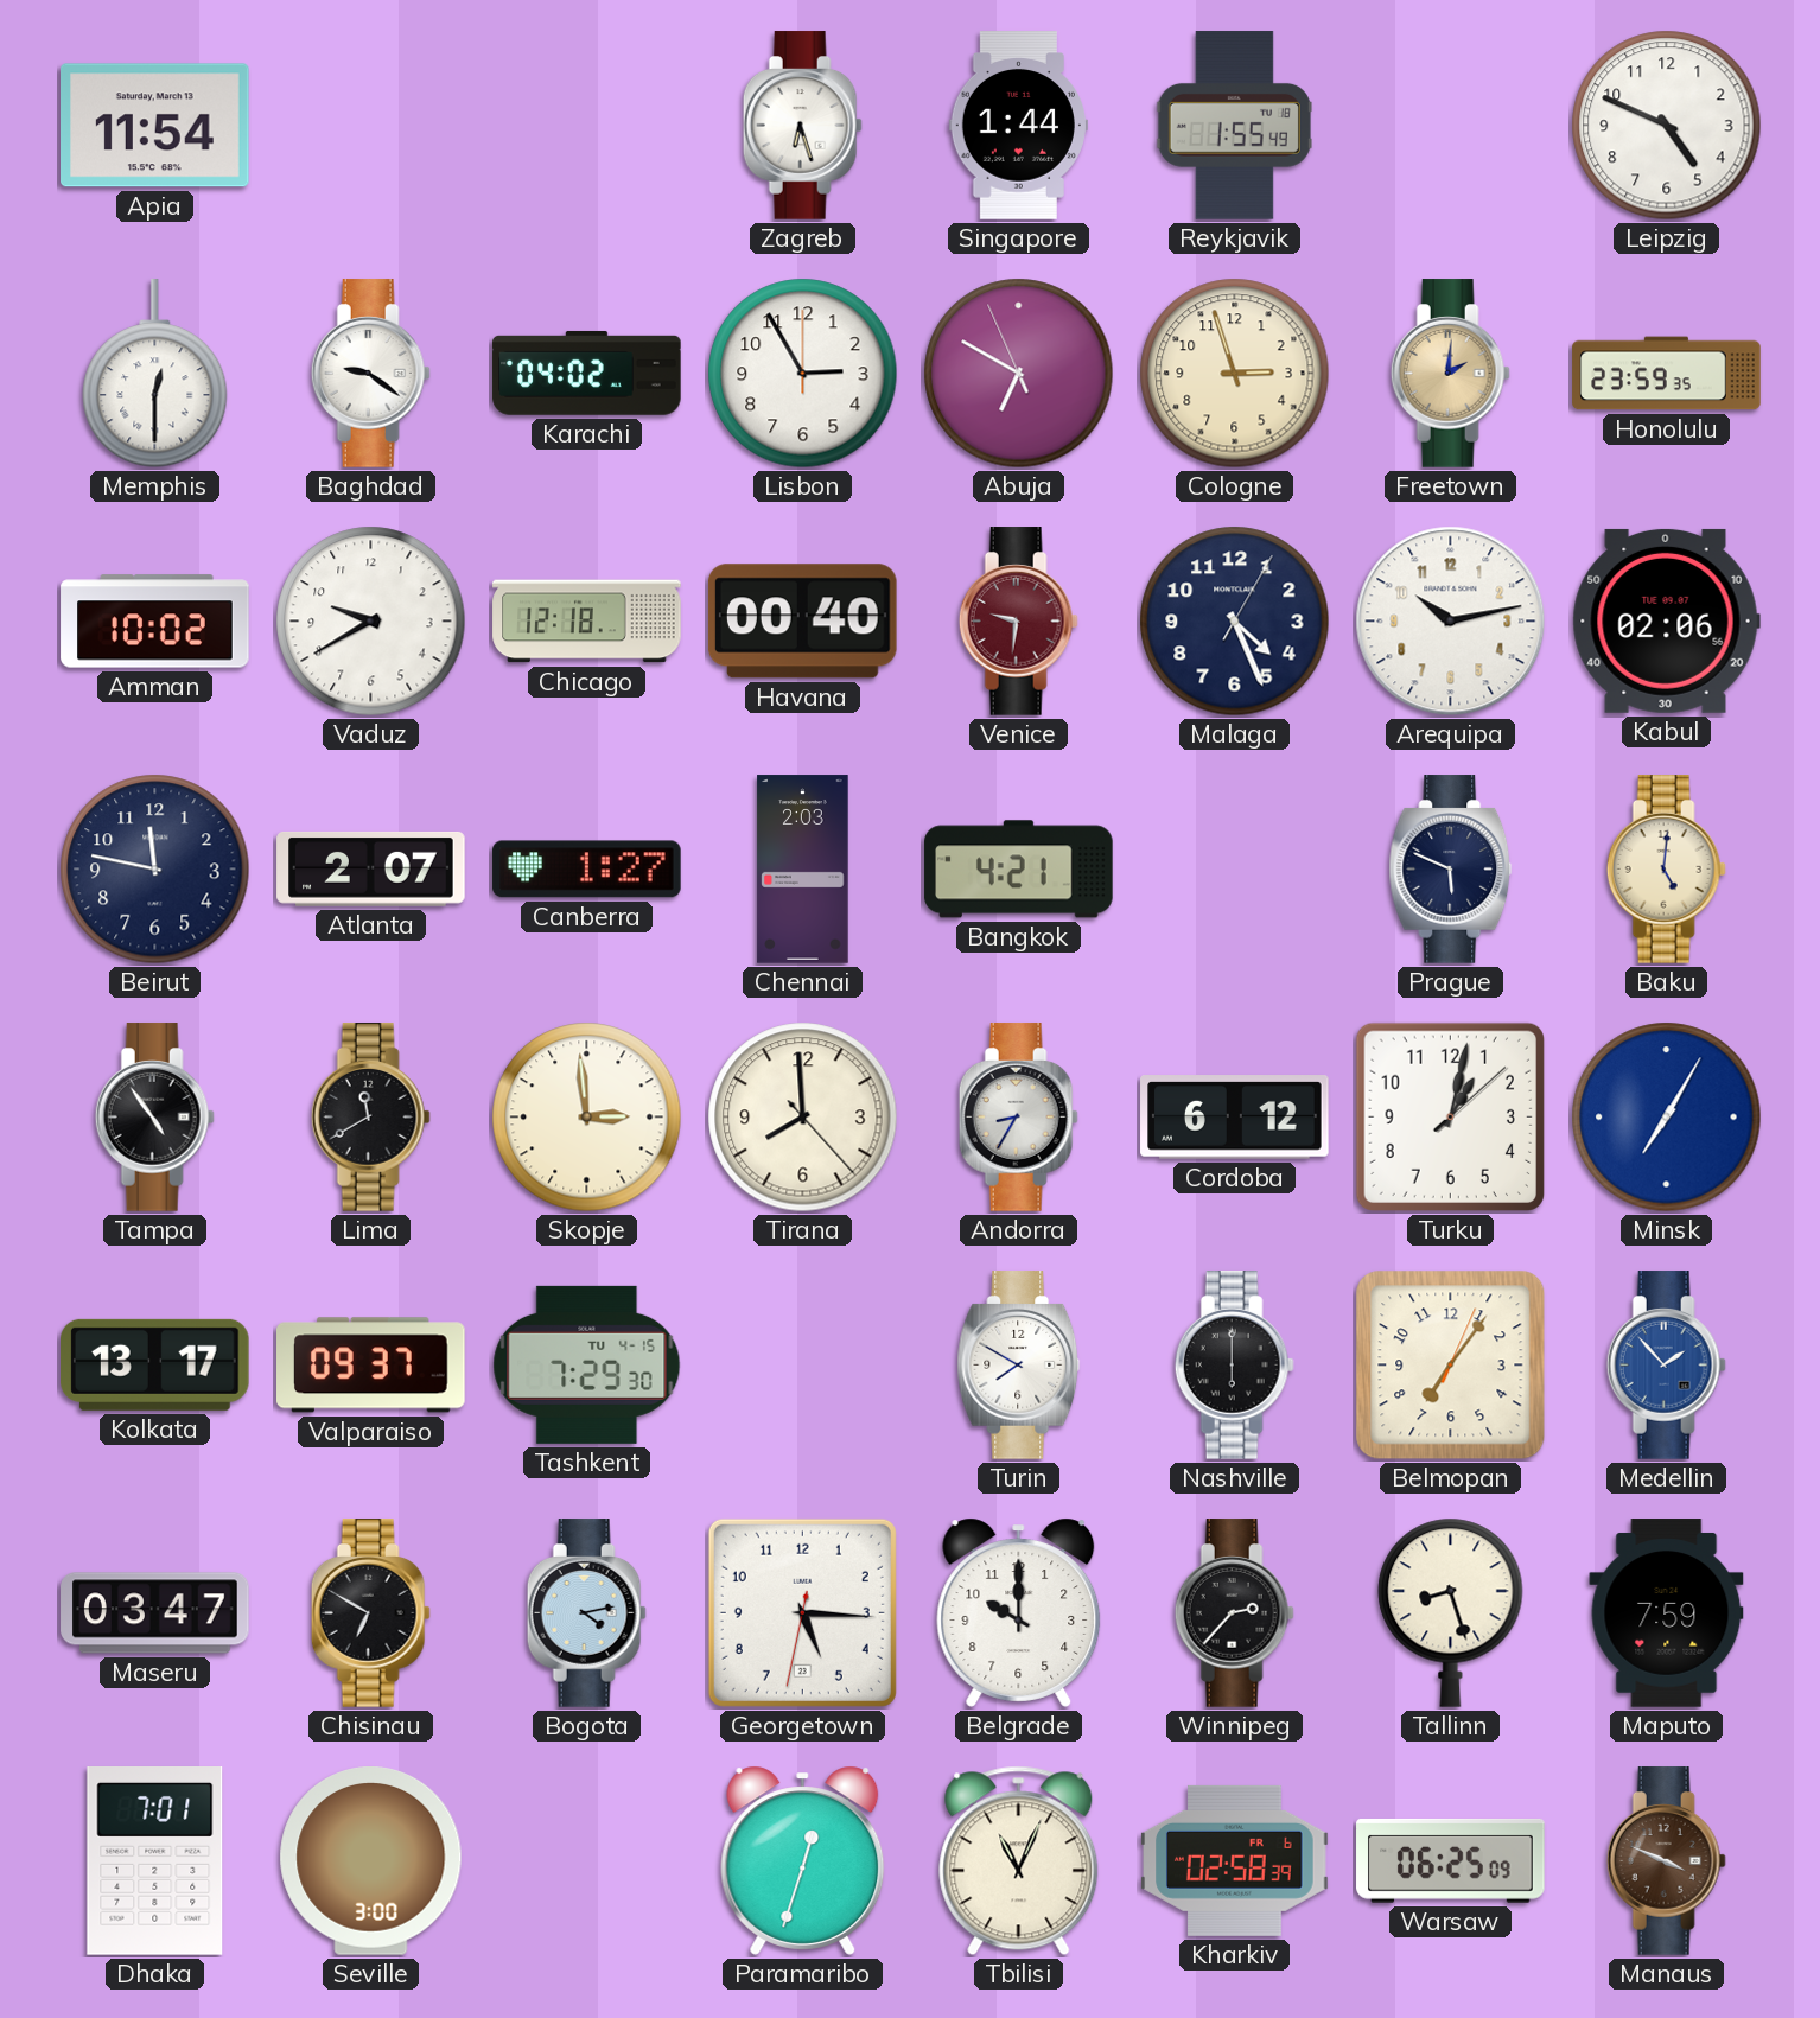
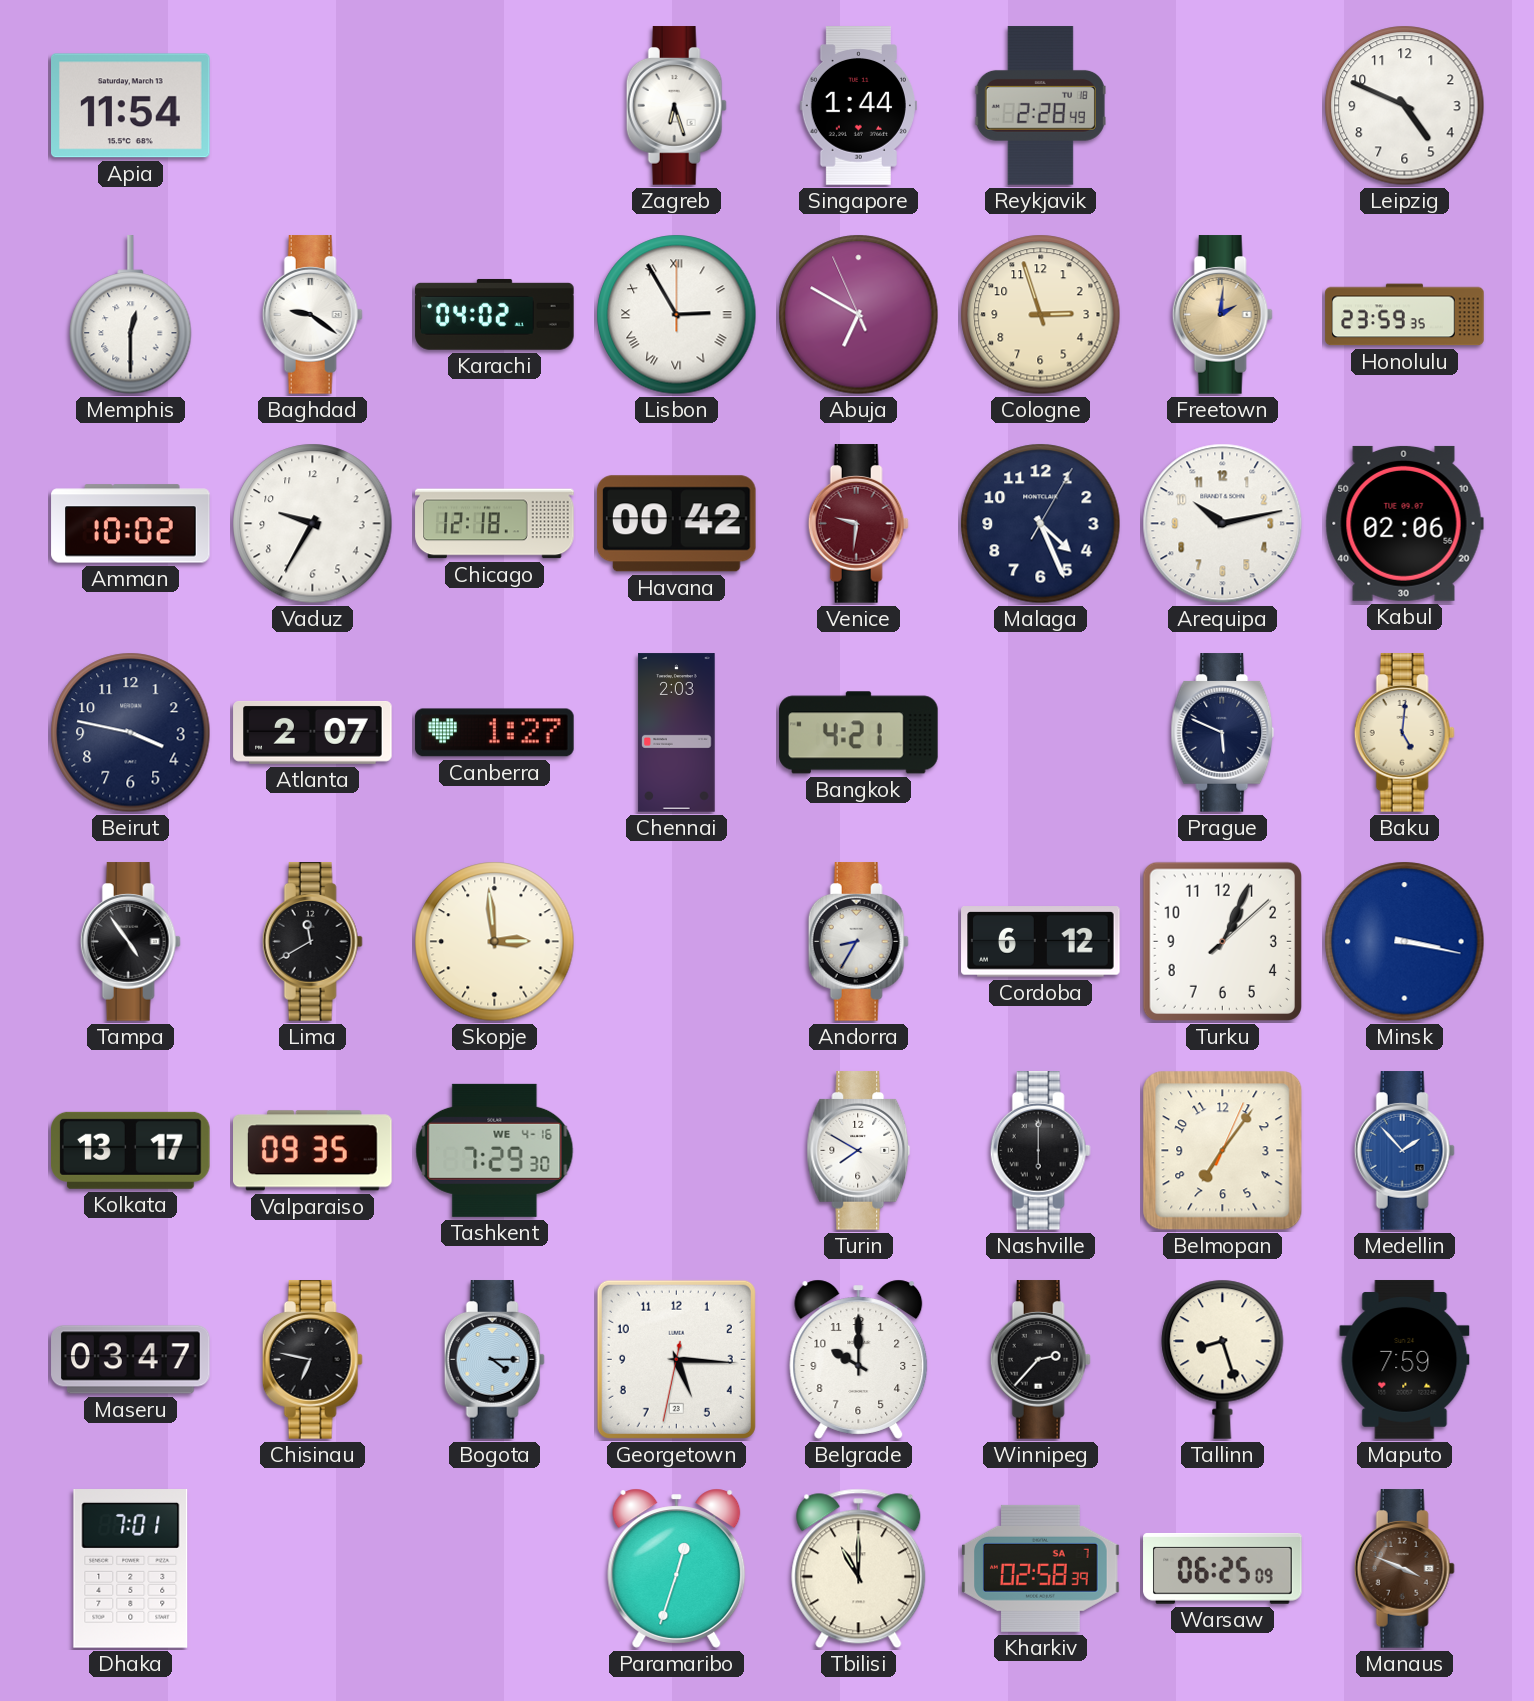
Reykjavik: 1:55 -> 2:28 (1040, 106)
Lisbon numerals: Arabic -> Roman (677, 315)
Vaduz: 9:40 -> 9:35 (313, 524)
Havana: 00:40 -> 00:42 (676, 524)
Beirut: 11:47 -> 3:47 (131, 733)
Tirana: 7:59 -> none (803, 1118)
Turku: 1:02 -> 1:04 (1222, 941)
Minsk: 7:05 -> 3:17 (1405, 942)
Valparaiso: 09:37 -> 09:35 (313, 1151)
Tashkent date: TU 4-15 -> WE 4-16 (495, 1150)
Chisinau: 6:50 -> 6:47 (312, 1360)
Bogota: 4:13 -> 4:15 (494, 1360)
Seville: 3:00 -> none (371, 1861)
Tbilisi: 11:04 -> 11:00 (859, 1569)
Kharkiv date: FR 6 -> SA 7 (1041, 1568)
